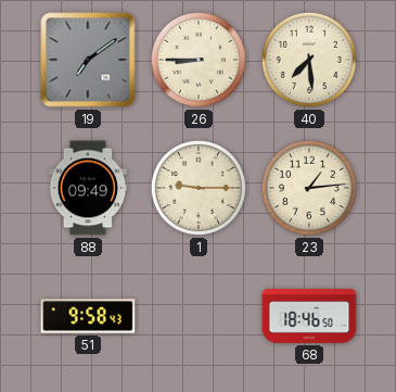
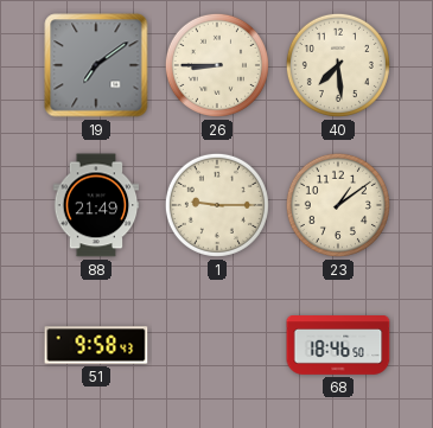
88: 09:49 -> 21:49 (96, 205)
23: 1:14 -> 1:09 (338, 205)
